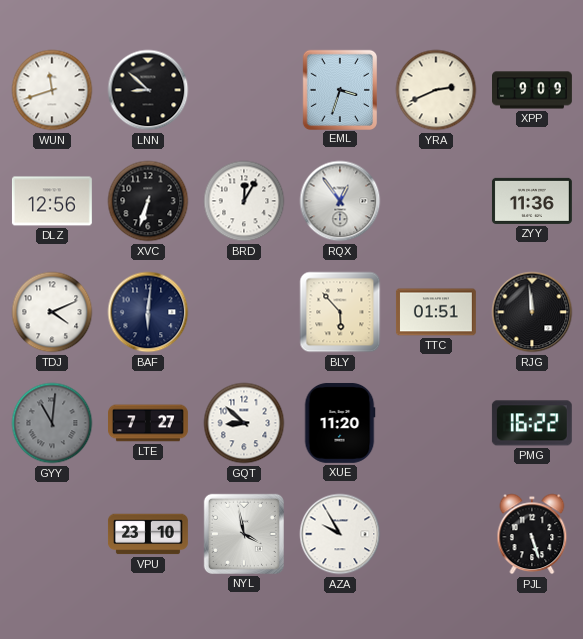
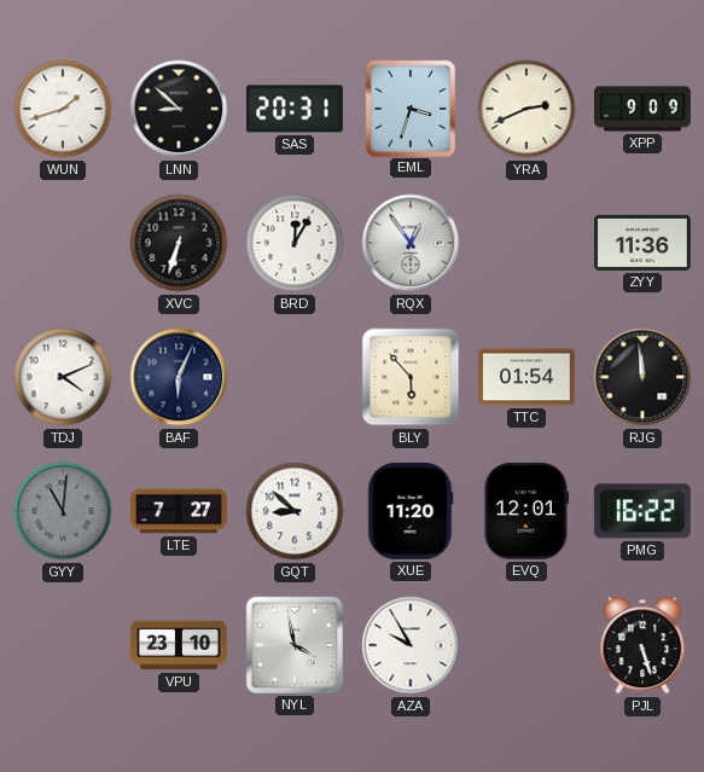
WUN: 11:42 -> 1:42 (63, 109)
SAS: none -> 20:31 (295, 109)
DLZ: 12:56 -> none (52, 201)
BAF: 6:01 -> 6:04 (179, 377)
TTC: 01:51 -> 01:54 (526, 377)
EVQ: none -> 12:01 (525, 511)
